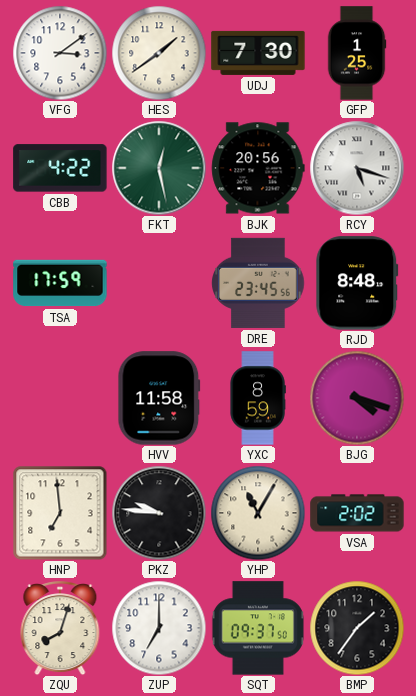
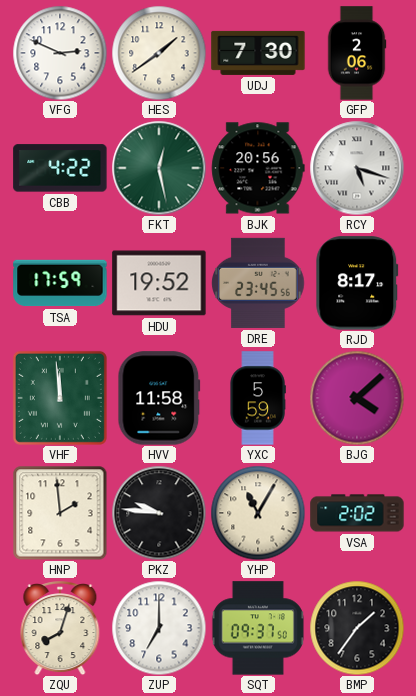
VFG: 3:09 -> 2:49 (60, 53)
GFP: 1:25 -> 2:06 (357, 53)
HDU: none -> 19:52 (159, 283)
RJD: 8:48 -> 8:17 (357, 283)
VHF: none -> 11:59 (60, 398)
YXC: 8:59 -> 5:59 (258, 398)
BJG: 4:18 -> 4:08 (357, 398)
HNP: 6:59 -> 1:59 (60, 513)
